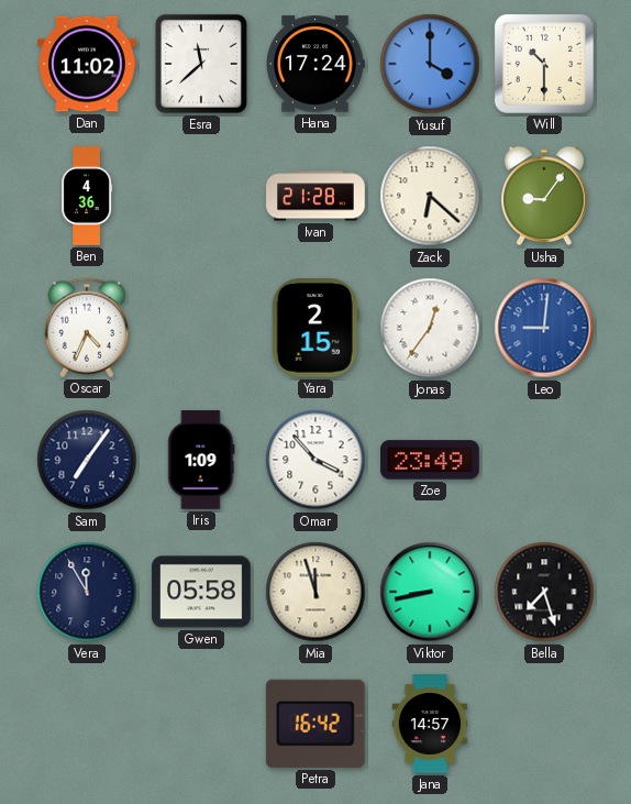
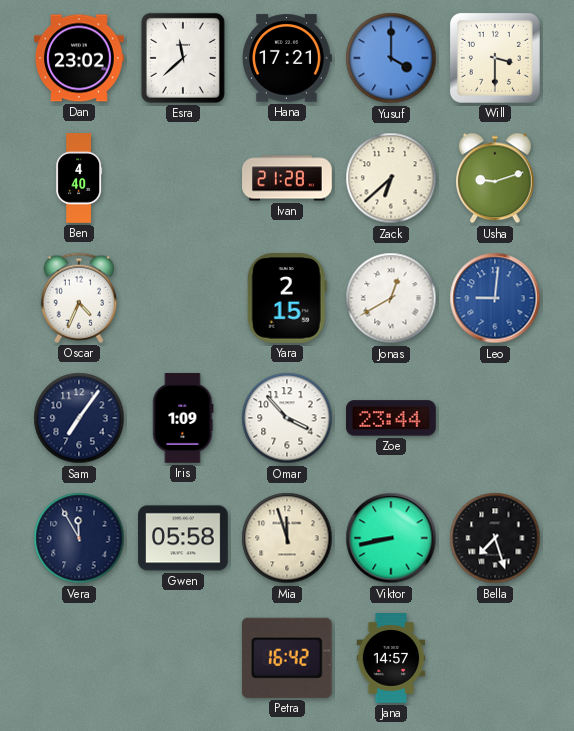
Dan: 11:02 -> 23:02 (79, 58)
Hana: 17:24 -> 17:21 (287, 58)
Will: 10:30 -> 3:30 (495, 58)
Ben: 4:36 -> 4:40 (79, 178)
Zack: 6:22 -> 6:38 (391, 178)
Usha: 9:06 -> 9:12 (495, 178)
Jonas: 12:36 -> 12:40 (391, 298)
Zoe: 23:49 -> 23:44 (391, 418)
